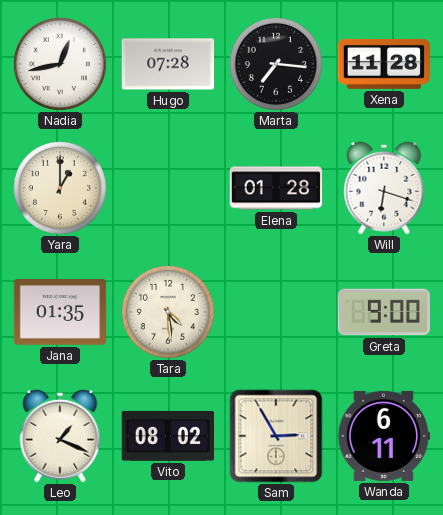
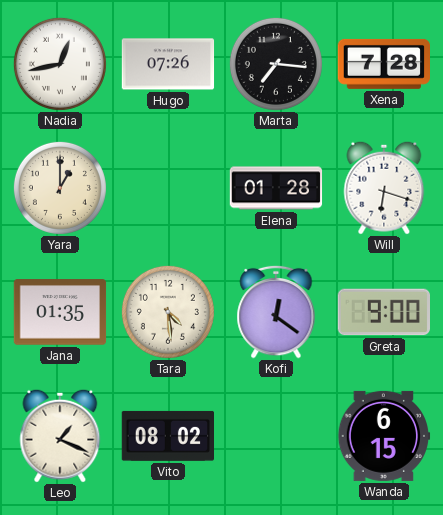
Hugo: 07:28 -> 07:26 (168, 64)
Xena: 11:28 -> 7:28 (383, 64)
Kofi: none -> 12:21 (276, 312)
Sam: 2:55 -> none (276, 436)
Wanda: 6:11 -> 6:15 (384, 436)
